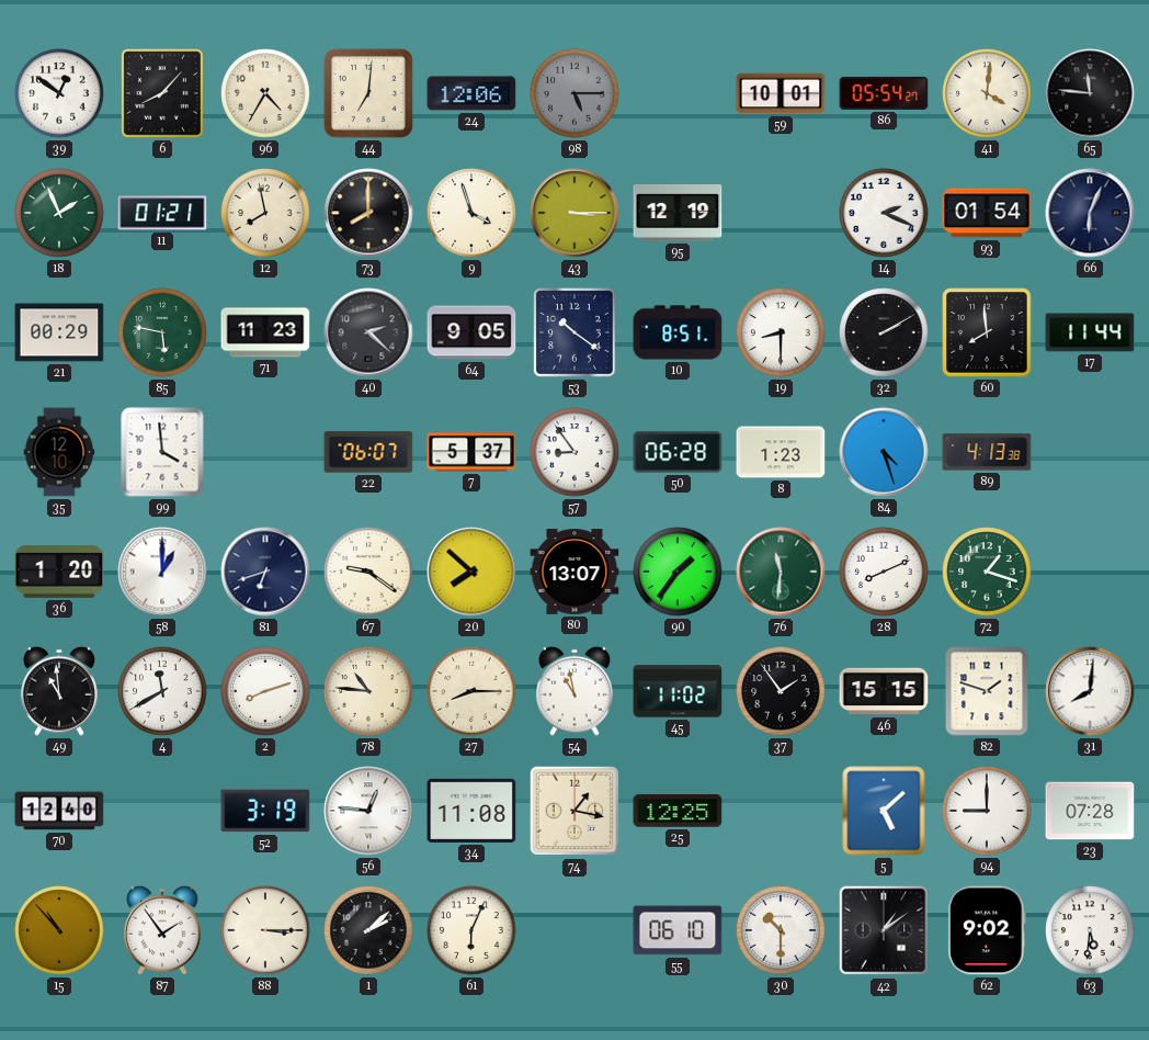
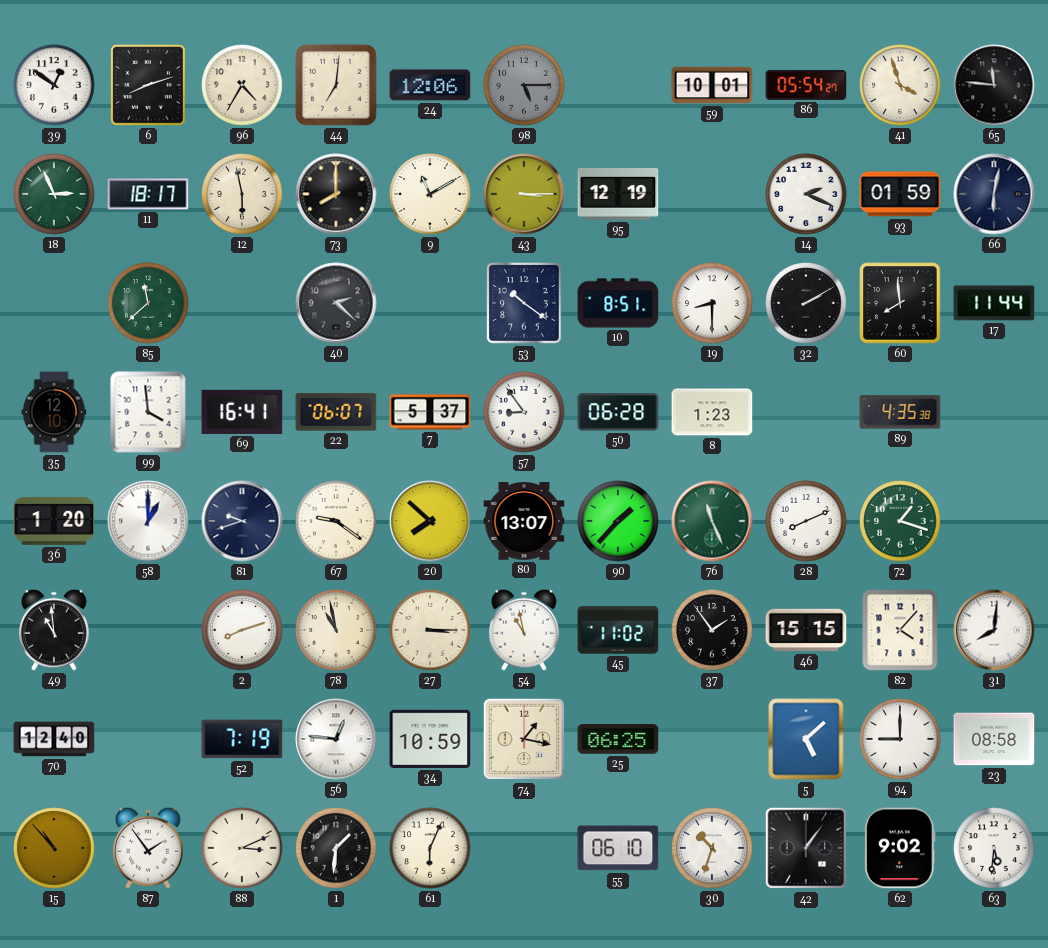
6: 8:07 -> 8:12 (149, 86)
41: 4:01 -> 3:57 (900, 85)
18: 1:56 -> 2:56 (54, 194)
11: 01:21 -> 18:17 (148, 194)
12: 7:58 -> 5:58 (242, 194)
9: 3:57 -> 11:10 (430, 194)
93: 01:54 -> 01:59 (900, 194)
66: 6:04 -> 6:02 (994, 194)
21: 00:29 -> none (59, 332)
85: 5:47 -> 11:38 (148, 303)
71: 11:23 -> none (265, 332)
64: 9:05 -> none (471, 332)
69: none -> 16:41 (242, 412)
84: 4:27 -> none (884, 452)
89: 4:13 -> 4:35 (900, 412)
81: 6:42 -> 9:42 (242, 521)
90: 1:36 -> 1:37 (618, 521)
76: 11:31 -> 11:26 (712, 521)
4: 11:40 -> none (162, 691)
78: 10:46 -> 10:58 (336, 630)
27: 8:15 -> 3:15 (430, 630)
82: 1:48 -> 4:07 (900, 630)
52: 3:19 -> 7:19 (242, 739)
34: 11:08 -> 10:59 (430, 739)
25: 12:25 -> 06:25 (618, 739)
23: 07:28 -> 08:58 (994, 739)
88: 3:15 -> 3:11 (242, 848)
1: 2:08 -> 1:31 (336, 848)
30: 10:30 -> 10:33 (712, 848)
42: 1:09 -> 1:06 (806, 848)
